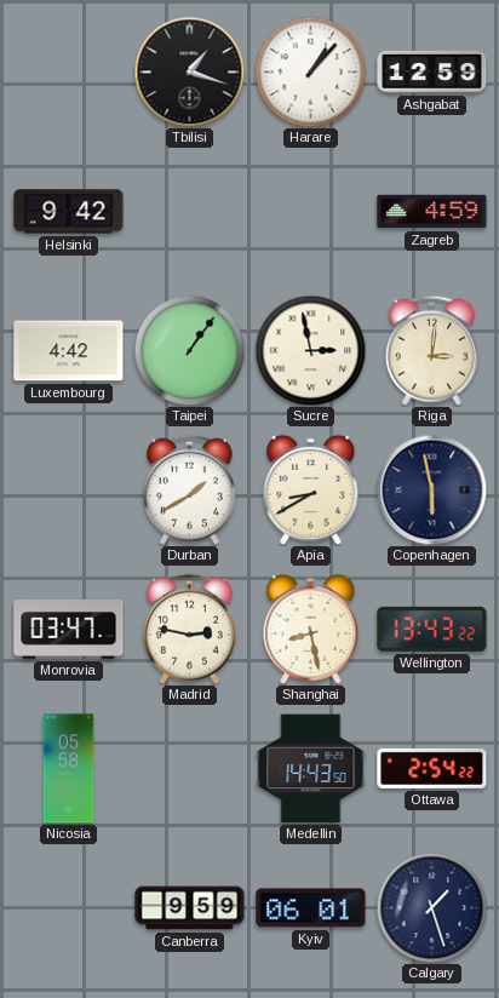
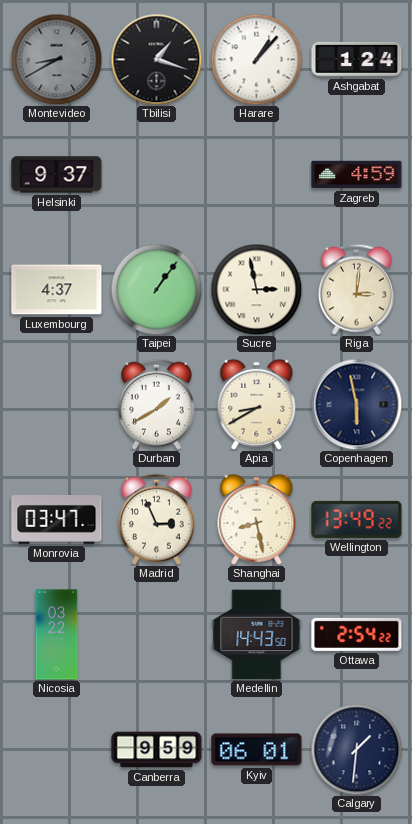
Montevideo: none -> 8:40 (56, 59)
Ashgabat: 12:59 -> 1:24 (357, 59)
Helsinki: 9:42 -> 9:37 (57, 175)
Luxembourg: 4:42 -> 4:37 (57, 290)
Madrid: 2:47 -> 2:56 (156, 519)
Wellington: 13:43 -> 13:49 (357, 519)
Nicosia: 05:58 -> 03:22 (57, 635)
Calgary: 1:27 -> 1:31 (356, 749)
